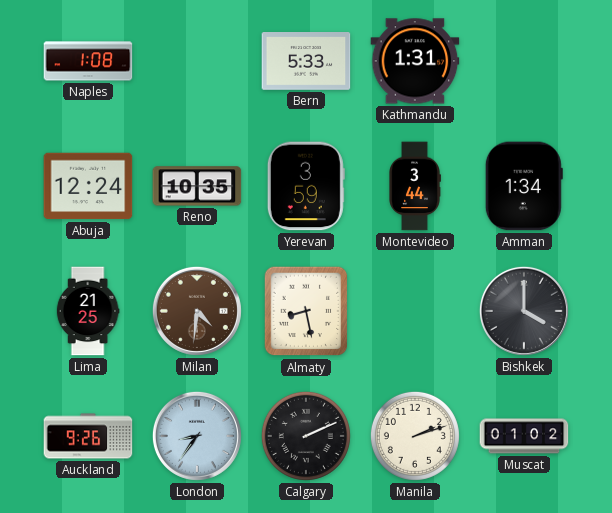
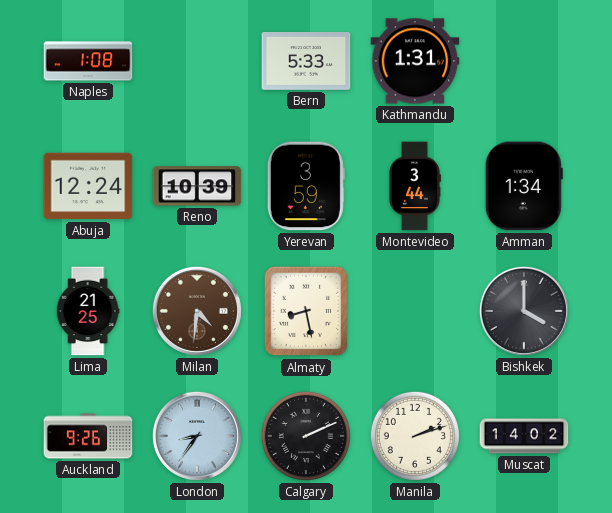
Reno: 10:35 -> 10:39 (197, 186)
Muscat: 01:02 -> 14:02 (524, 436)
